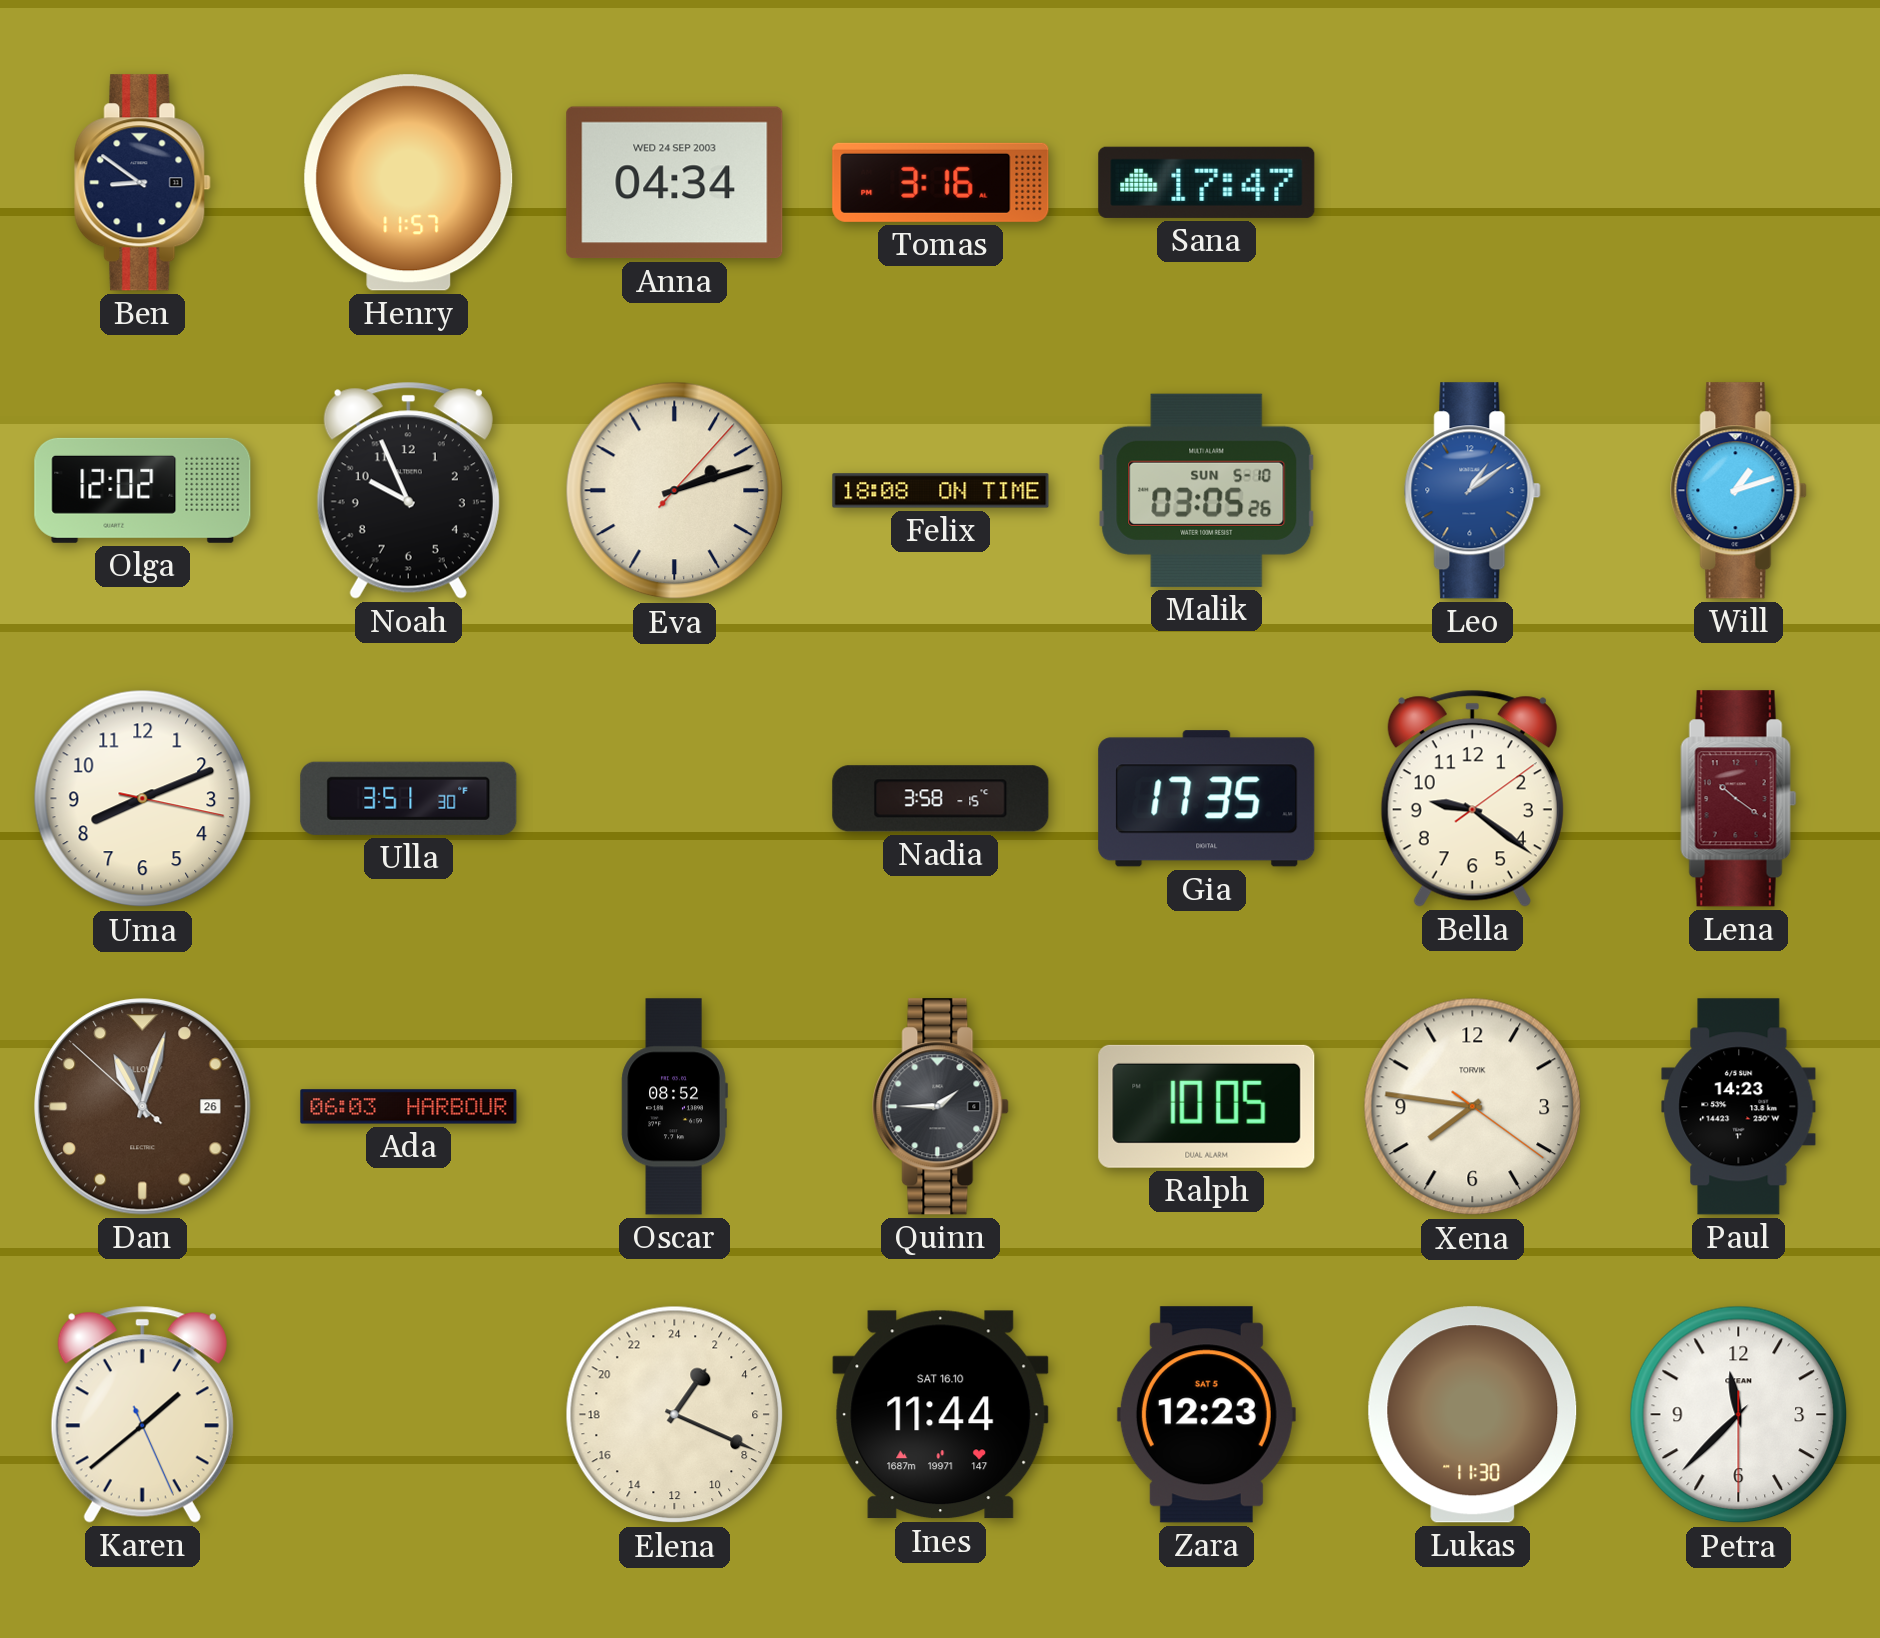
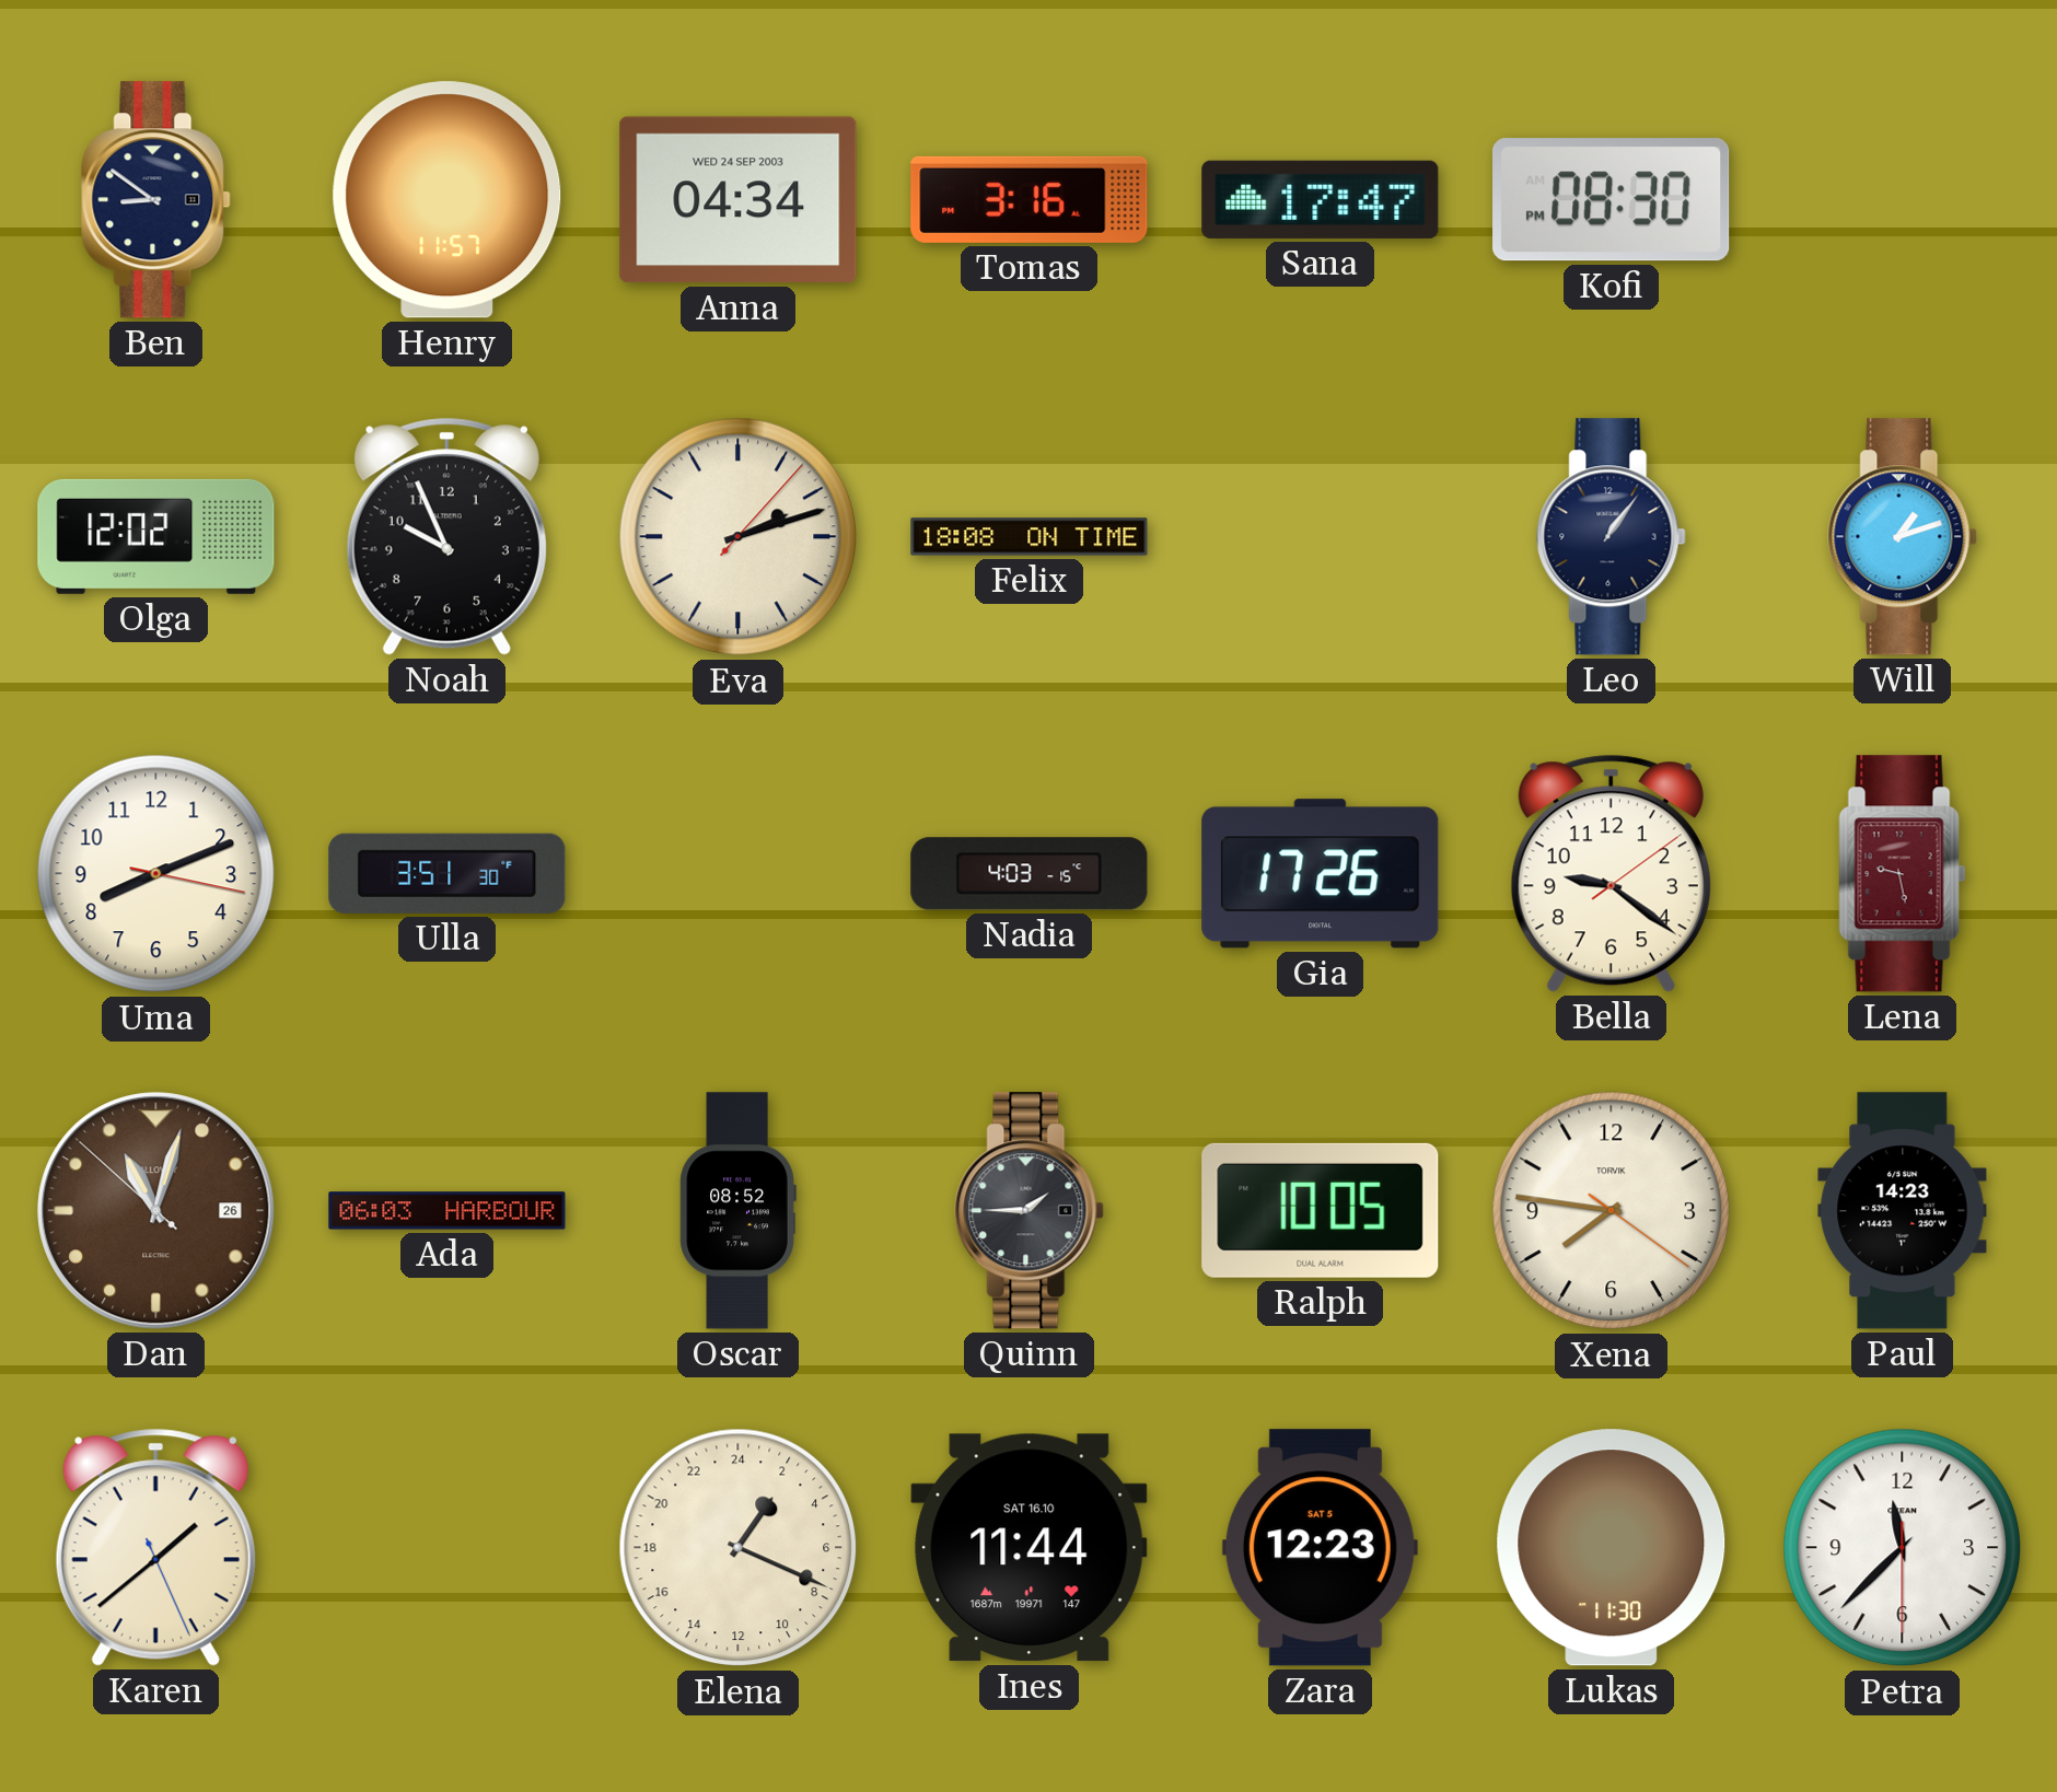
Kofi: none -> 08:30 (1612, 200)
Malik: 03:05 -> none (1207, 490)
Leo: 1:09 -> 1:06 (1612, 537)
Leo dial: blue -> navy (1612, 537)
Nadia: 3:58 -> 4:03 (1030, 874)
Gia: 17:35 -> 17:26 (1321, 874)
Lena: 10:21 -> 9:28 (1903, 874)
